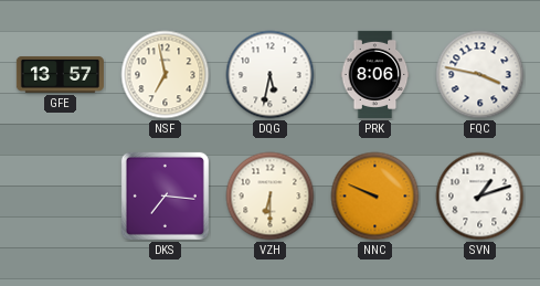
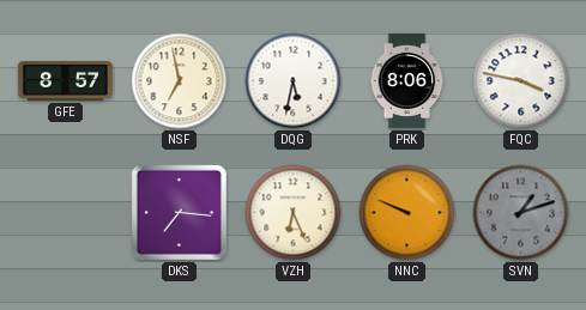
GFE: 13:57 -> 8:57 (65, 80)
VZH: 6:30 -> 6:26 (294, 213)
SVN dial: white -> grey (521, 213)
